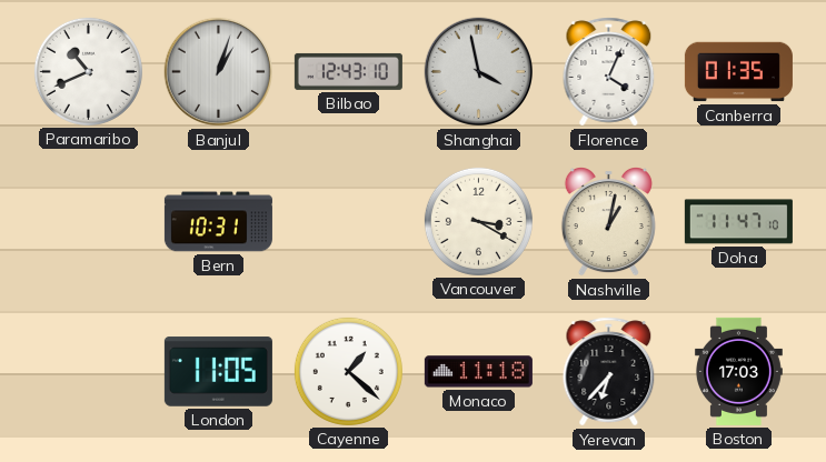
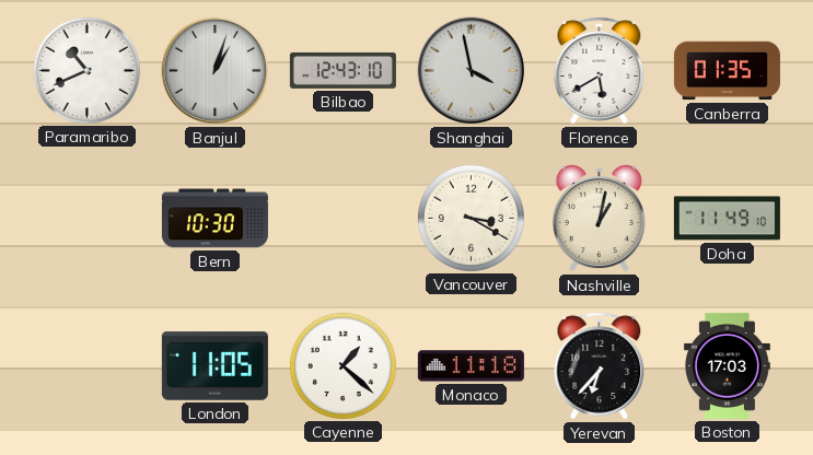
Florence: 4:04 -> 5:40 (600, 71)
Bern: 10:31 -> 10:30 (214, 219)
Doha: 11:47 -> 11:49 (727, 219)
